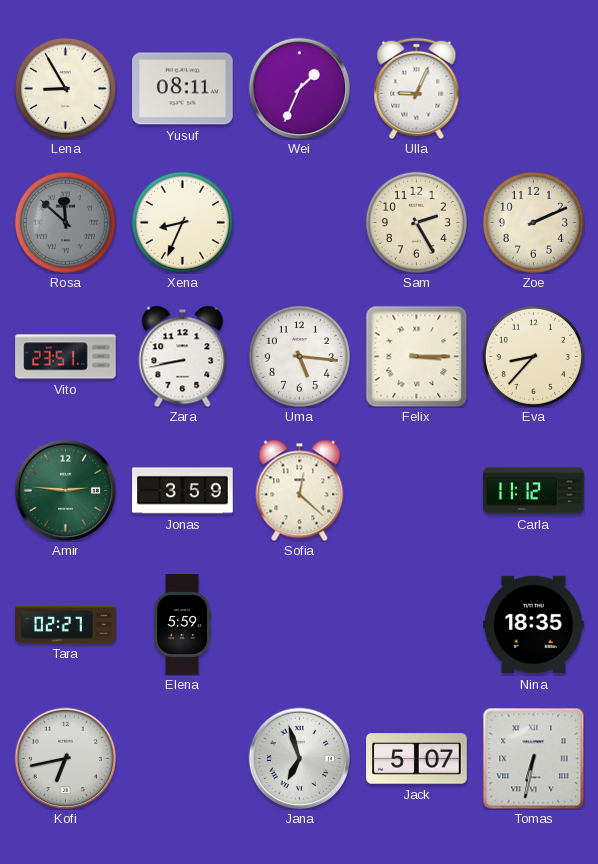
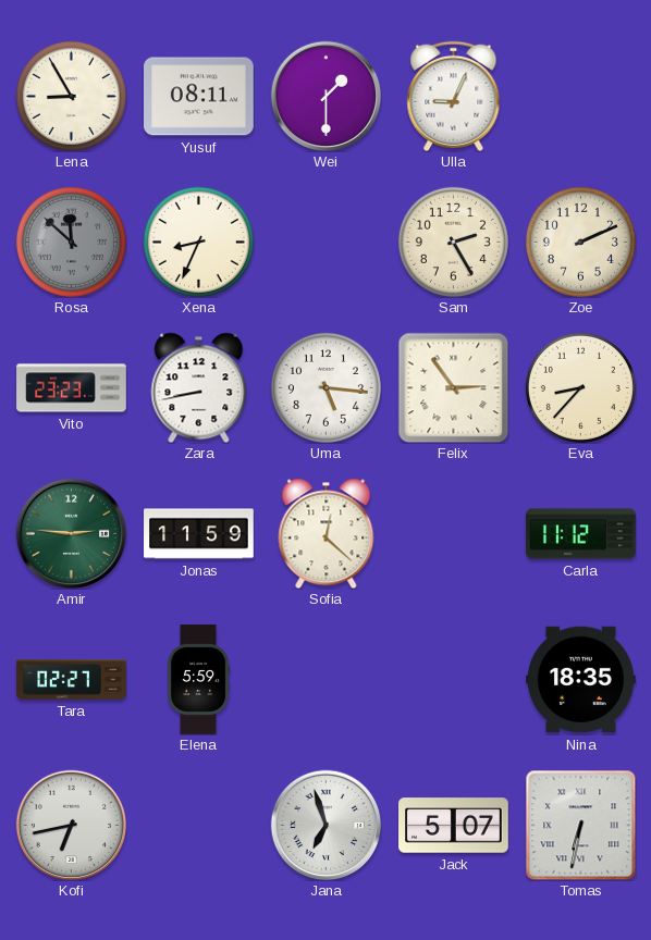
Wei: 1:34 -> 1:30 (325, 96)
Vito: 23:51 -> 23:23 (72, 388)
Felix: 3:15 -> 2:54 (453, 387)
Jonas: 3:59 -> 11:59 (199, 534)
